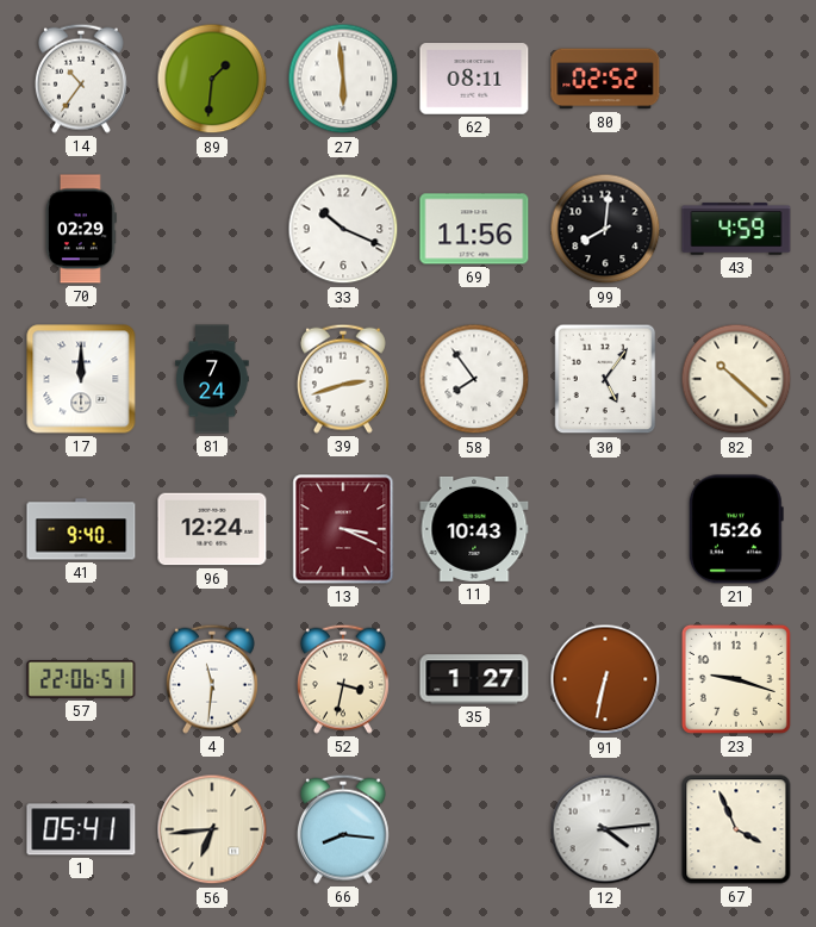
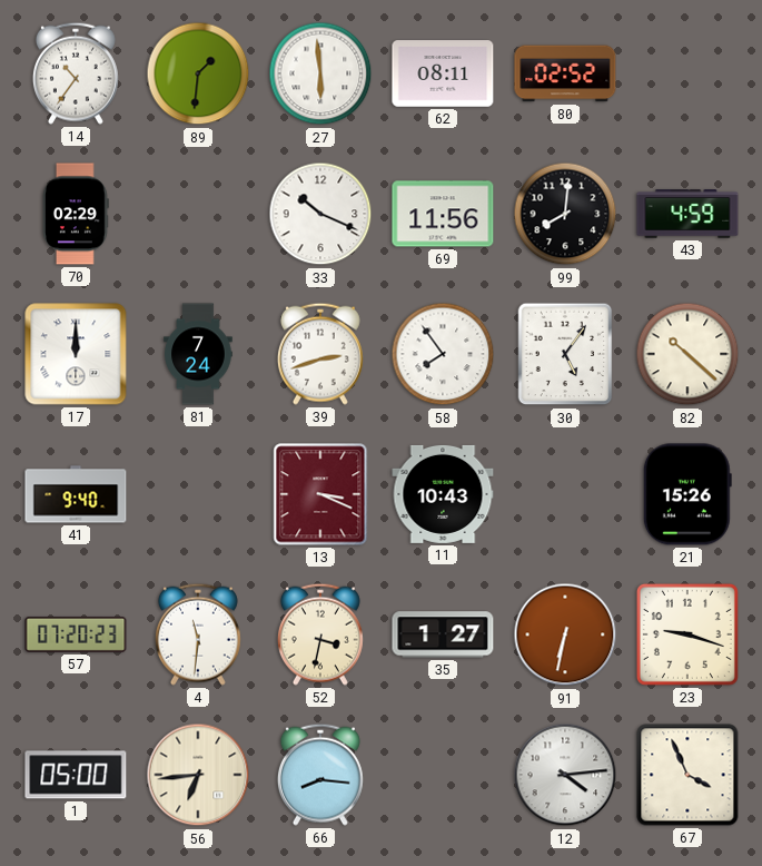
96: 12:24 -> none (212, 529)
57: 22:06 -> 07:20 (76, 634)
1: 05:41 -> 05:00 (76, 775)
